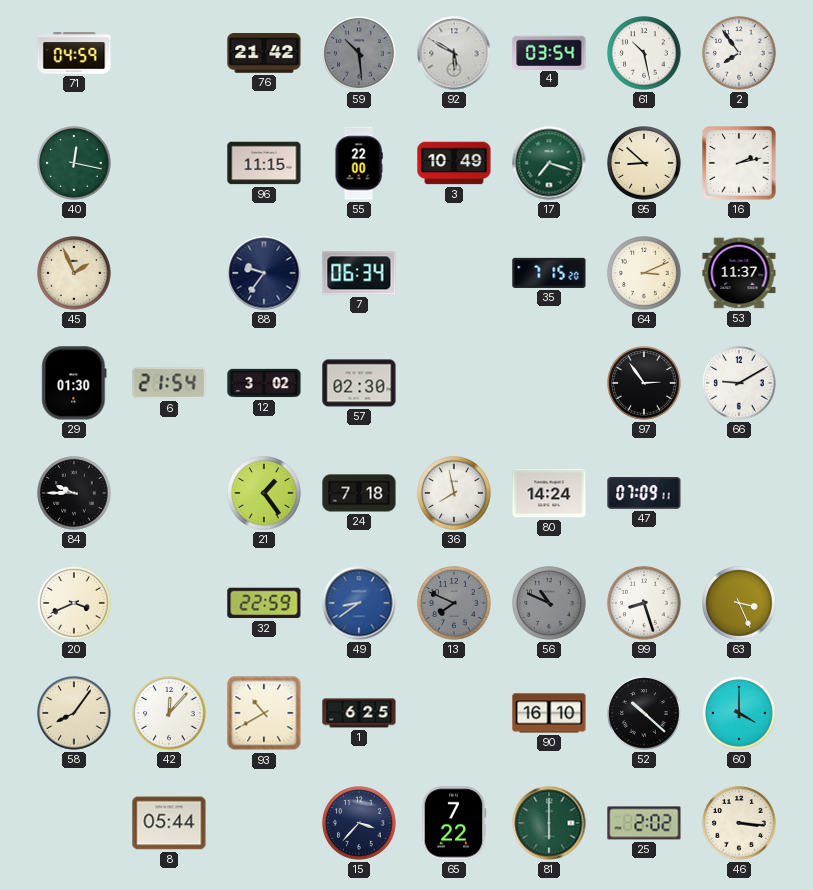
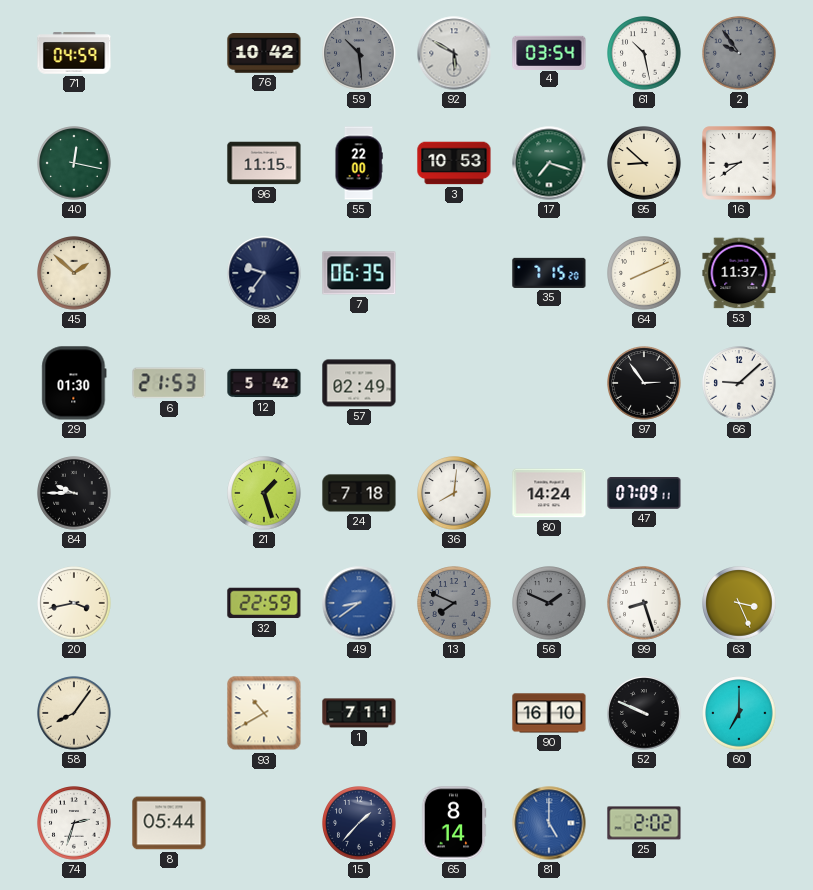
76: 21:42 -> 10:42 (264, 53)
2: 7:54 -> 9:54 (739, 53)
2 dial: white -> grey (739, 53)
3: 10:49 -> 10:53 (454, 163)
16: 2:13 -> 8:39 (739, 163)
45: 1:56 -> 1:52 (74, 273)
7: 06:34 -> 06:35 (359, 273)
64: 3:11 -> 8:11 (644, 273)
6: 21:54 -> 21:53 (169, 383)
12: 3:02 -> 5:42 (264, 383)
57: 02:30 -> 02:49 (359, 383)
66: 9:10 -> 9:08 (739, 383)
21: 1:24 -> 1:27 (264, 493)
36: 7:58 -> 8:01 (454, 493)
20: 3:41 -> 3:43 (74, 603)
56: 10:49 -> 1:49 (549, 603)
42: 12:07 -> none (169, 713)
1: 6:25 -> 7:11 (359, 713)
52: 10:22 -> 9:49 (644, 713)
60: 4:00 -> 7:00 (739, 713)
74: none -> 2:33 (74, 823)
15: 3:37 -> 1:37 (359, 823)
65: 7:22 -> 8:14 (454, 823)
81: 6:00 -> 5:00 (549, 823)
81 dial: green -> blue (549, 823)
46: 3:16 -> none (739, 823)
